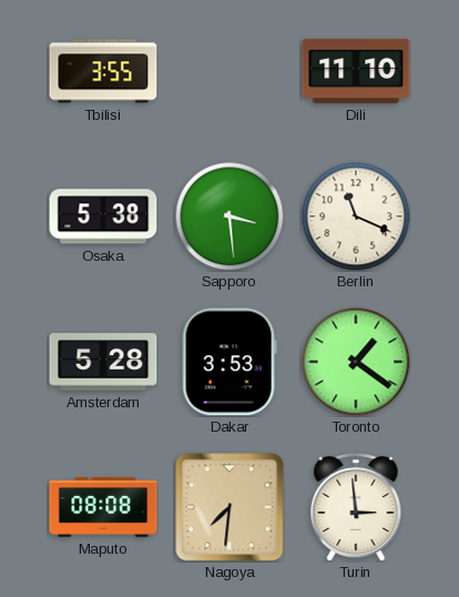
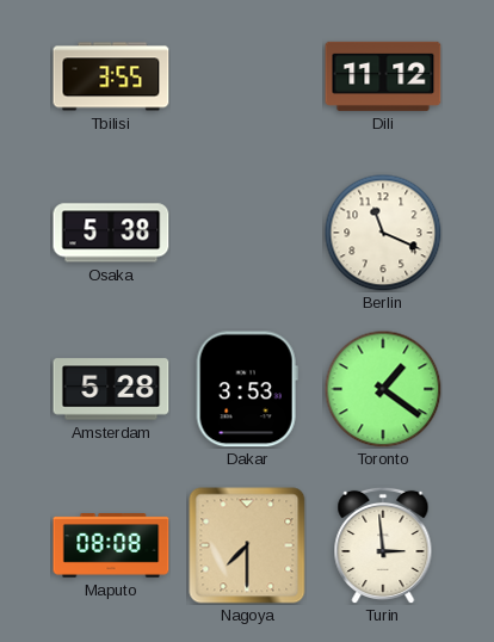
Dili: 11:10 -> 11:12 (383, 76)
Sapporo: 3:29 -> none (229, 216)
Nagoya: 7:31 -> 7:30 (247, 545)
